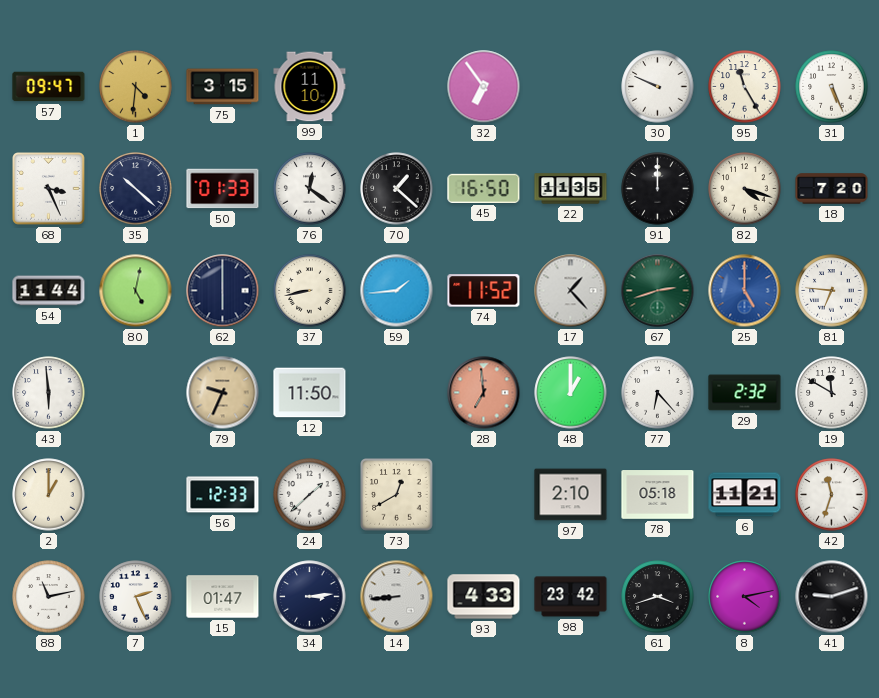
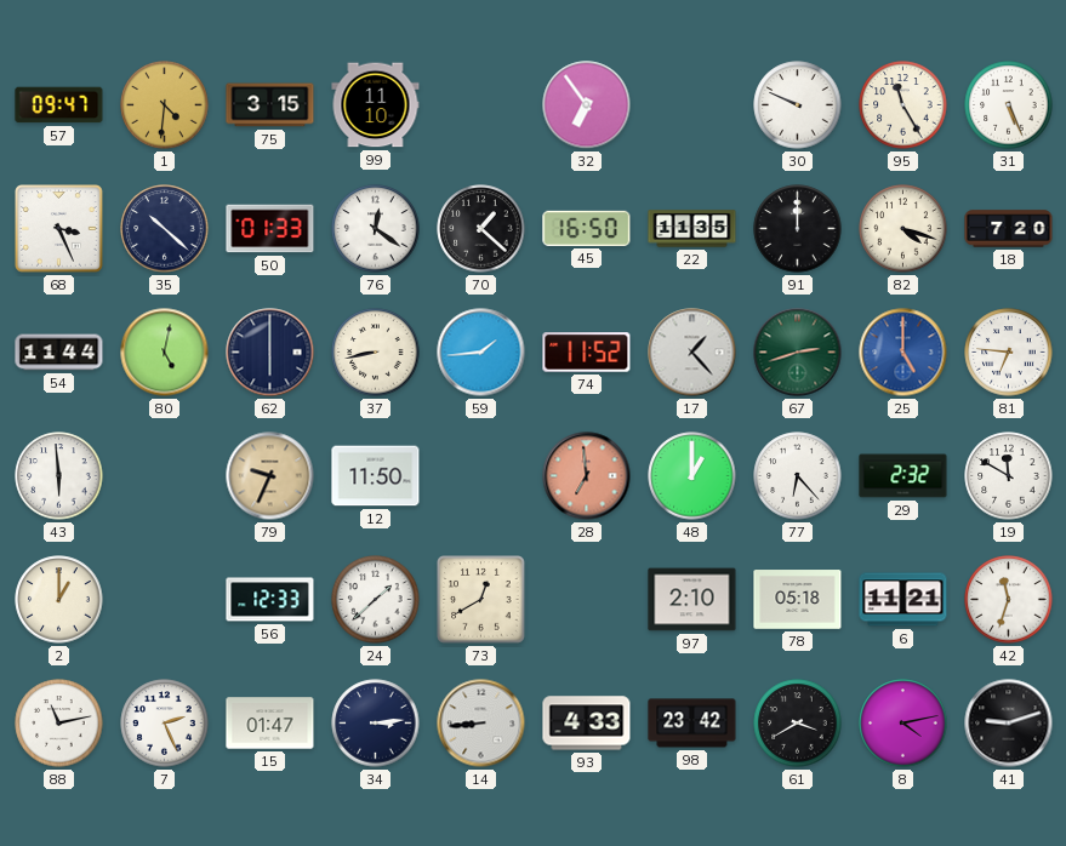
61: 3:42 -> 3:40 (798, 724)
